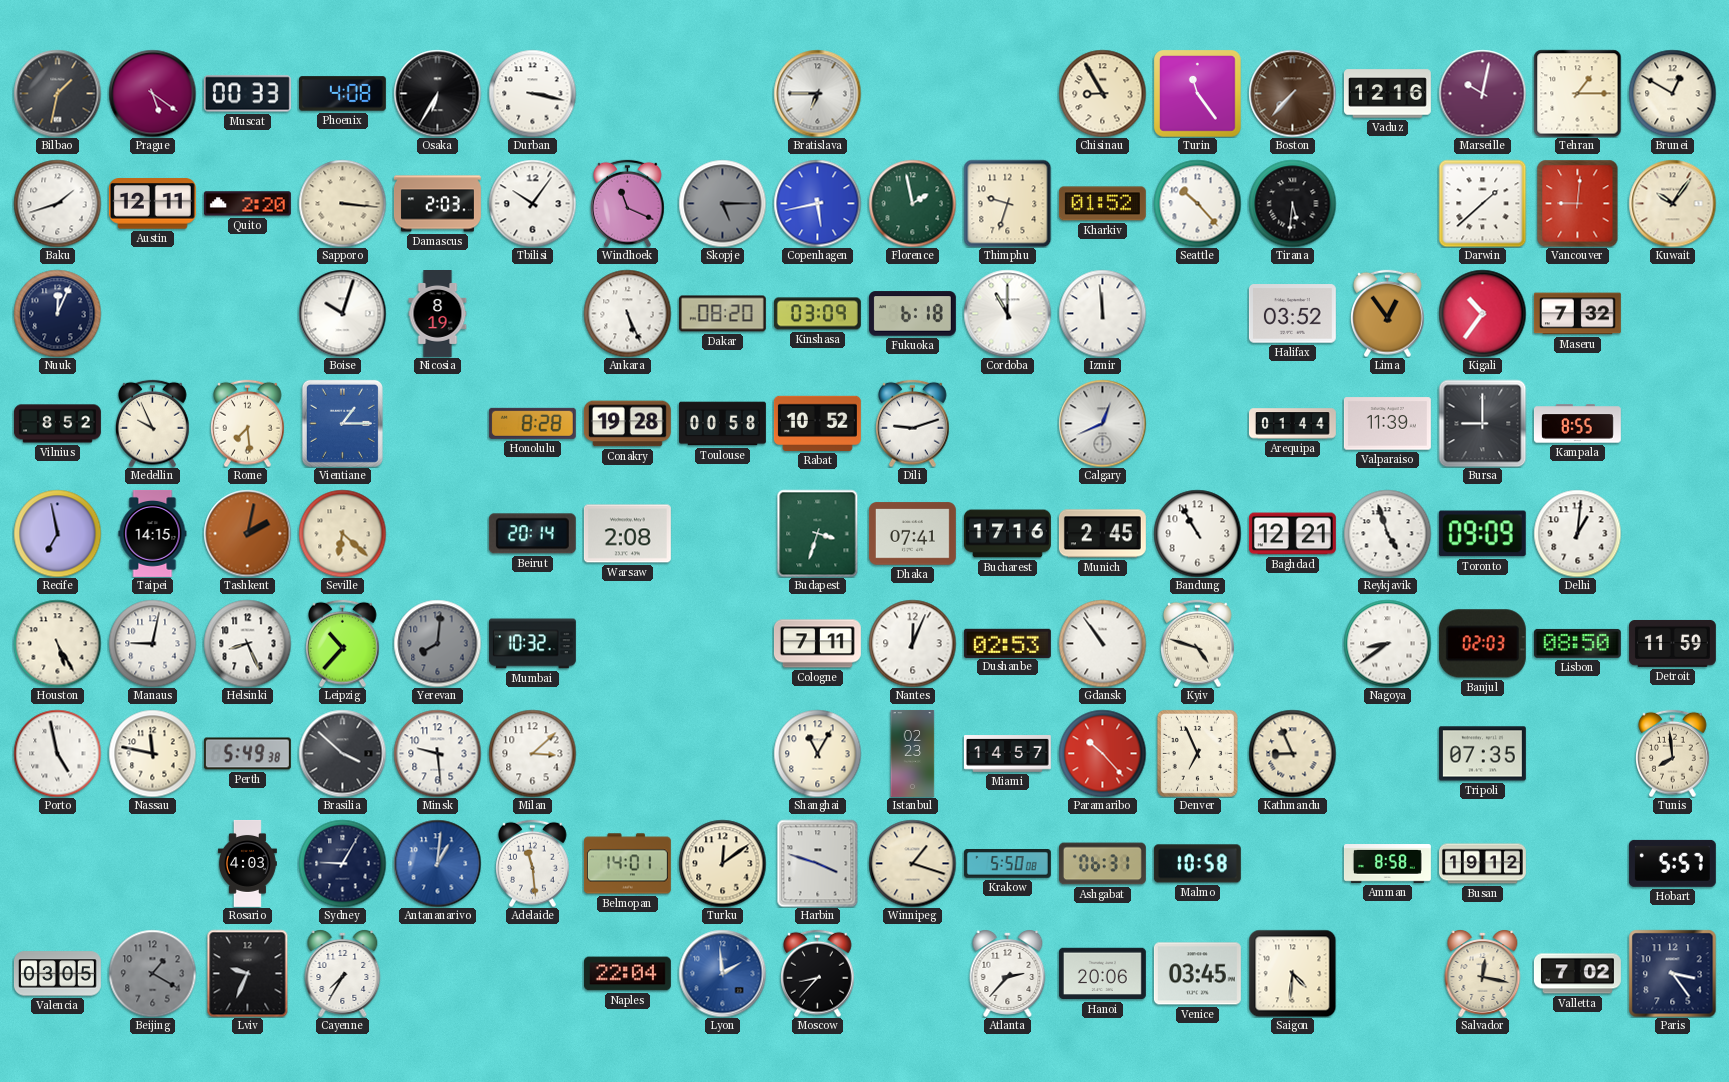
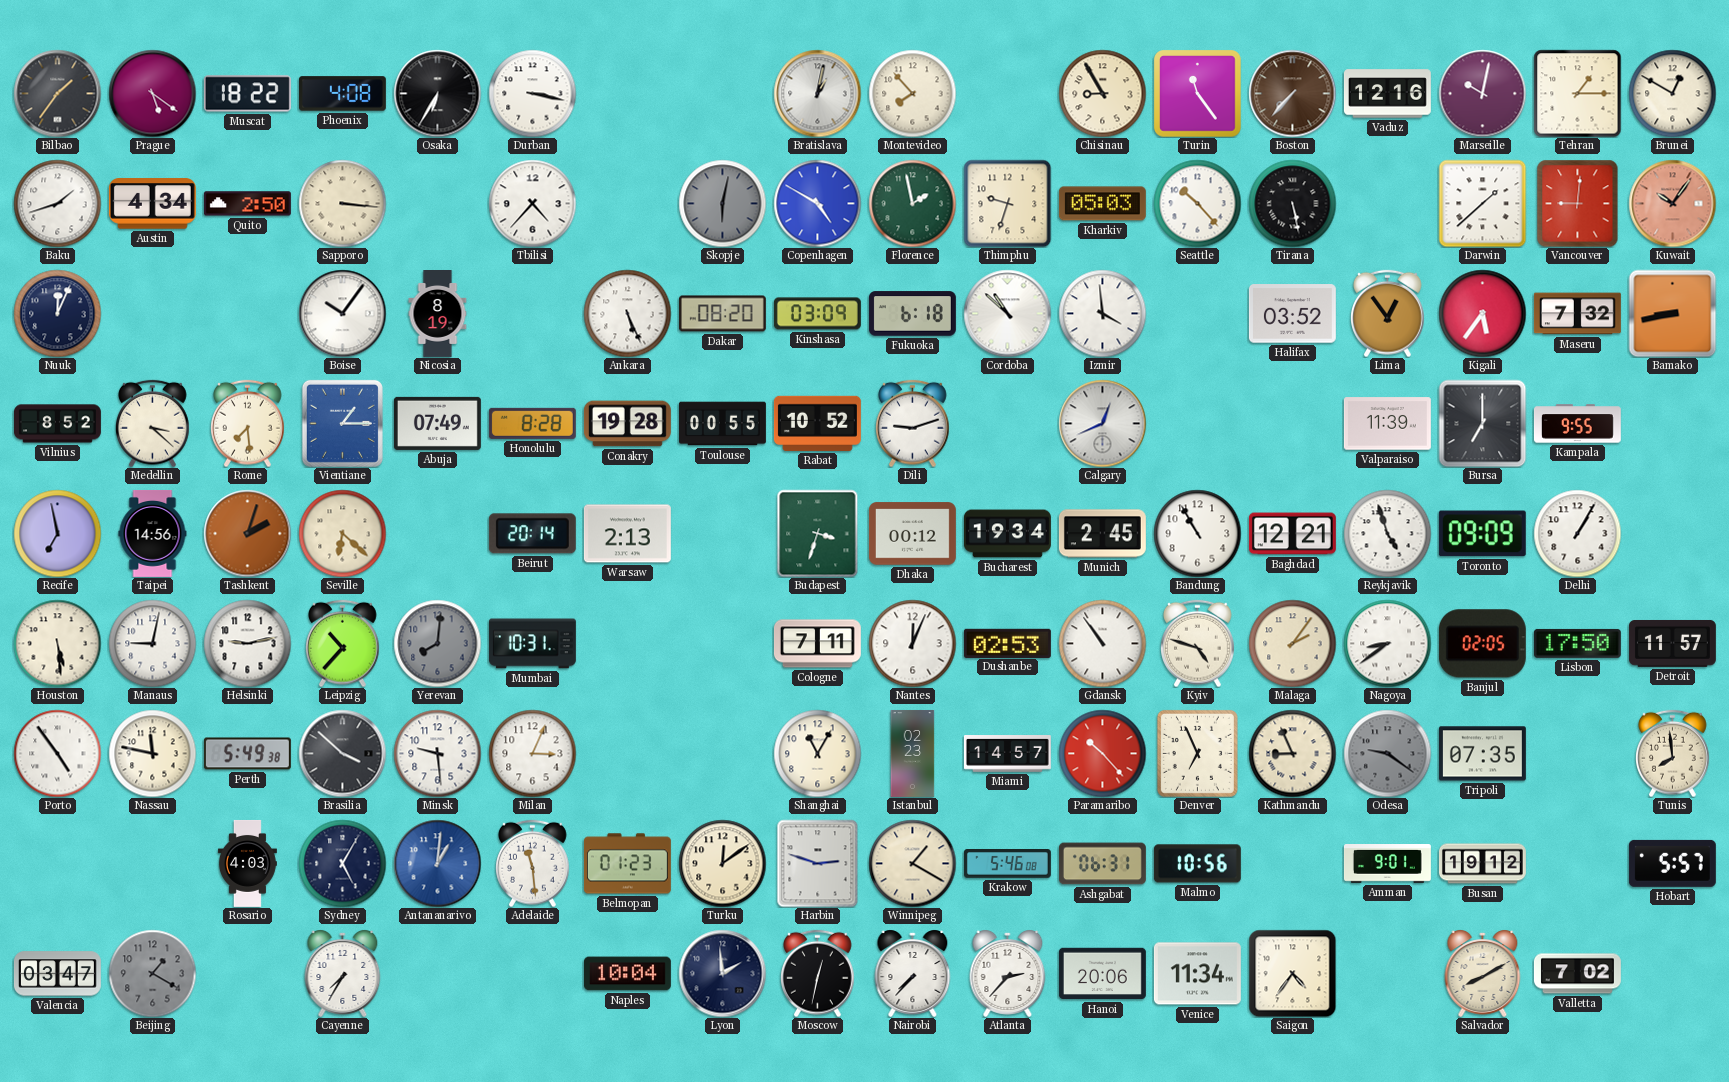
Bilbao: 1:32 -> 1:36 (57, 93)
Muscat: 00:33 -> 18:22 (247, 94)
Bratislava: 6:45 -> 1:02 (817, 93)
Montevideo: none -> 7:53 (912, 93)
Austin: 12:11 -> 4:34 (152, 204)
Quito: 2:20 -> 2:50 (247, 204)
Damascus: 2:03 -> none (437, 204)
Tbilisi: 10:06 -> 4:37 (532, 203)
Windhoek: 11:19 -> none (628, 203)
Skopje: 5:15 -> 6:02 (722, 203)
Copenhagen: 5:43 -> 4:50 (817, 203)
Kharkiv: 01:52 -> 05:03 (1102, 204)
Tirana: 5:31 -> 5:28 (1292, 203)
Kuwait dial: cream -> salmon (1672, 203)
Boise: 10:03 -> 10:06 (342, 313)
Cordoba: 11:00 -> 10:52 (1007, 313)
Izmir: 11:59 -> 3:59 (1102, 313)
Kigali: 10:36 -> 5:36 (1482, 313)
Bamako: none -> 8:43 (1672, 313)
Medellin: 9:56 -> 3:22 (153, 423)
Abuja: none -> 07:49 (437, 423)
Toulouse: 00:58 -> 00:55 (722, 424)
Arequipa: 01:44 -> none (1292, 424)
Bursa: 9:00 -> 7:00 (1482, 423)
Kampala: 8:55 -> 9:55 (1577, 424)
Taipei: 14:15 -> 14:56 (153, 533)
Tashkent: 2:02 -> 2:03 (247, 533)
Warsaw: 2:08 -> 2:13 (627, 534)
Dhaka: 07:41 -> 00:12 (912, 534)
Bucharest: 17:16 -> 19:34 (1007, 534)
Delhi: 1:01 -> 1:05 (1577, 533)
Houston: 5:25 -> 5:29 (57, 643)
Helsinki: 8:26 -> 9:13 (247, 643)
Mumbai: 10:32 -> 10:31 (532, 644)
Malaga: none -> 2:06 (1292, 643)
Banjul: 02:03 -> 02:05 (1482, 644)
Lisbon: 08:50 -> 17:50 (1577, 643)
Detroit: 11:59 -> 11:57 (1672, 643)
Porto: 4:58 -> 4:54 (57, 753)
Milan: 3:08 -> 3:04 (532, 753)
Odesa: none -> 9:21 (1387, 753)
Sydney: 9:05 -> 5:05 (342, 863)
Belmopan: 14:01 -> 01:23 (627, 864)
Harbin: 3:48 -> 2:48 (818, 863)
Winnipeg: 1:18 -> 1:20 (912, 863)
Krakow: 5:50 -> 5:46 (1007, 864)
Malmo: 10:58 -> 10:56 (1197, 864)
Amman: 8:58 -> 9:01 (1387, 864)
Valencia: 03:05 -> 03:47 (57, 974)
Lviv: 9:34 -> none (248, 973)
Naples: 22:04 -> 10:04 (627, 974)
Lyon dial: blue -> navy (722, 973)
Moscow: 8:37 -> 12:32 (818, 973)
Nairobi: none -> 7:37 (913, 973)
Venice: 03:45 -> 11:34 (1197, 974)
Saigon: 4:31 -> 4:36 (1292, 973)
Salvador: 12:17 -> 8:10 (1483, 973)
Paris: 3:24 -> none (1672, 973)
